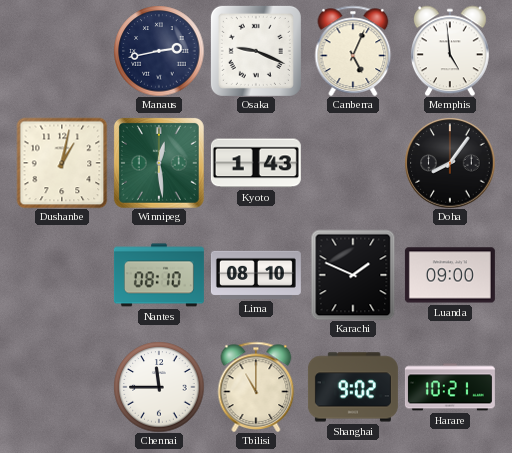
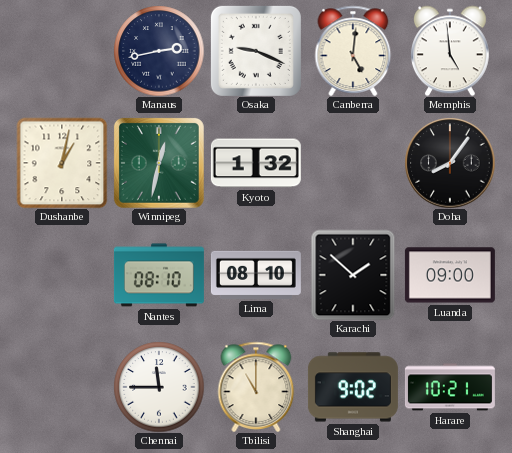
Canberra: 5:04 -> 5:01 (353, 51)
Winnipeg: 12:29 -> 12:32 (159, 163)
Kyoto: 1:43 -> 1:32 (256, 163)
Karachi: 1:49 -> 1:52 (353, 275)
